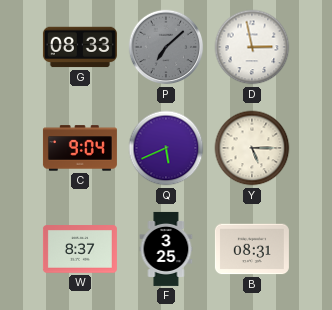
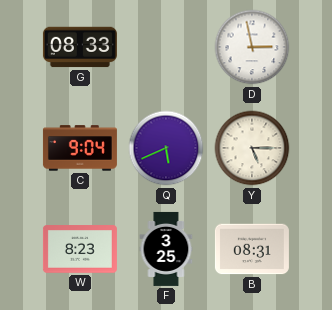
P: 7:08 -> none (166, 47)
W: 8:37 -> 8:23 (80, 249)
